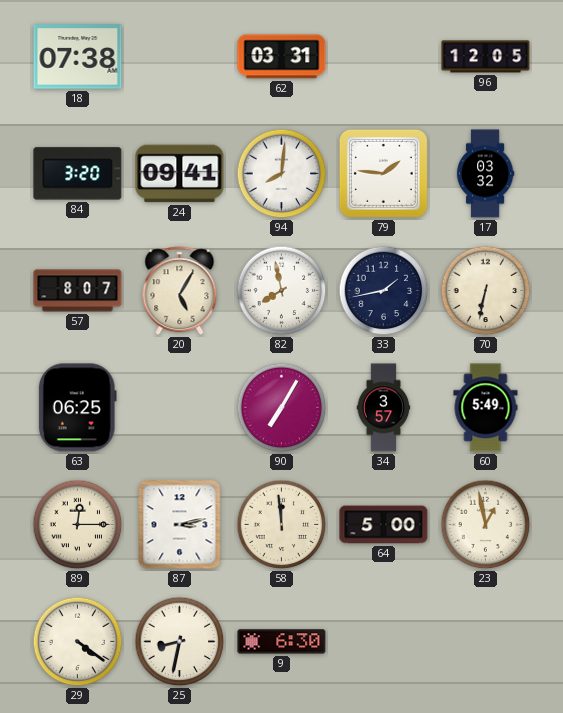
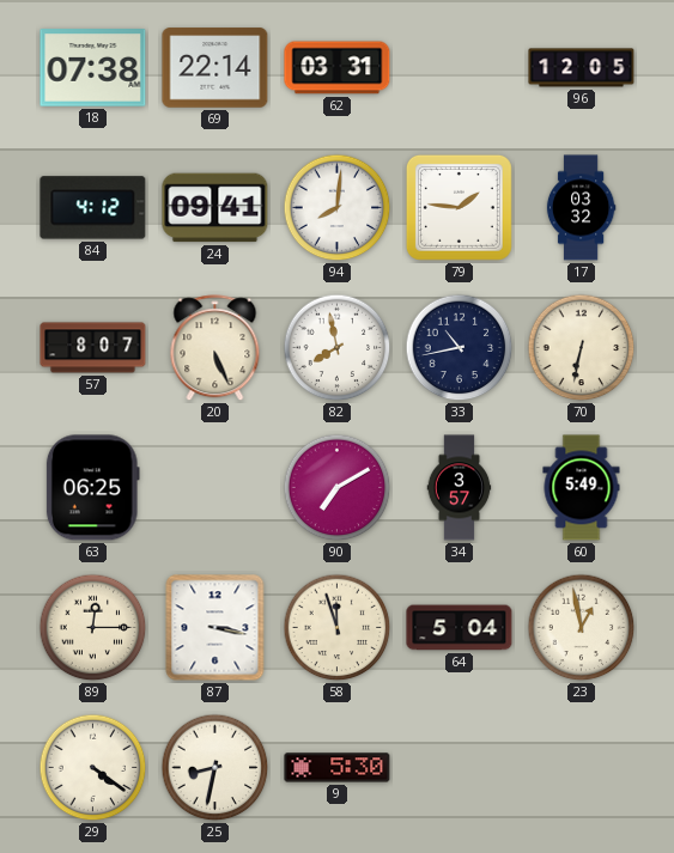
69: none -> 22:14 (215, 68)
84: 3:20 -> 4:12 (93, 208)
20: 5:05 -> 5:26 (215, 348)
33: 1:43 -> 10:43 (460, 348)
90: 7:05 -> 7:10 (338, 488)
87: 3:13 -> 3:17 (215, 628)
58: 11:59 -> 11:57 (338, 628)
64: 5:00 -> 5:04 (460, 628)
9: 6:30 -> 5:30 (338, 768)
